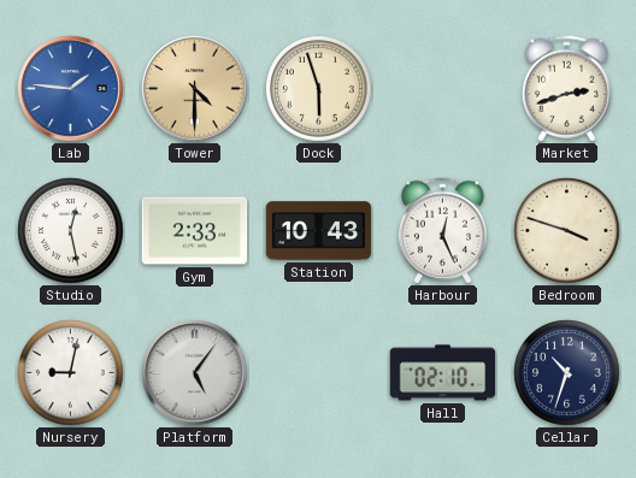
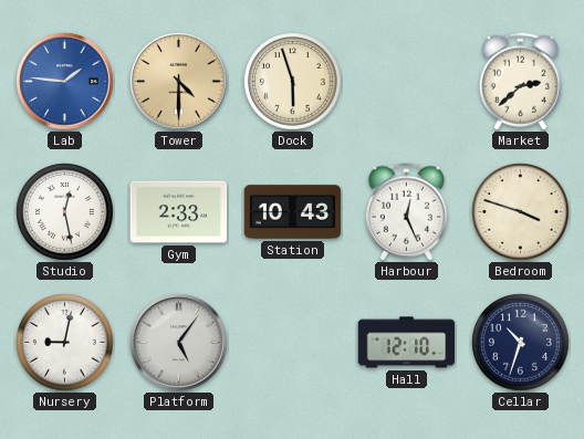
Market: 2:42 -> 2:38 (520, 82)
Hall: 02:10 -> 12:10 (407, 343)
